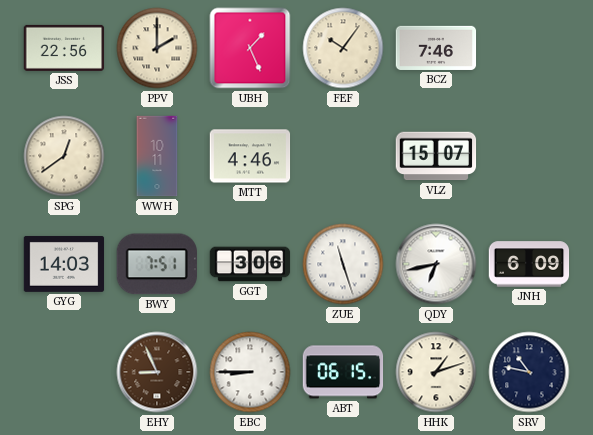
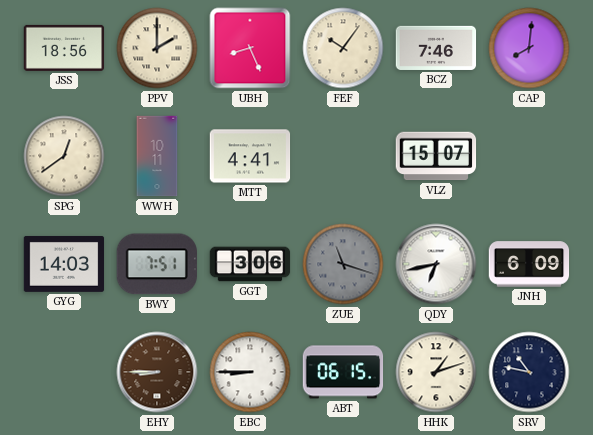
JSS: 22:56 -> 18:56 (64, 48)
UBH: 1:26 -> 8:26 (250, 48)
CAP: none -> 8:01 (529, 48)
MTT: 4:46 -> 4:41 (250, 156)
ZUE: 11:27 -> 11:18 (343, 264)
ZUE dial: white -> grey (343, 264)
EHY: 8:56 -> 8:45 (157, 372)
